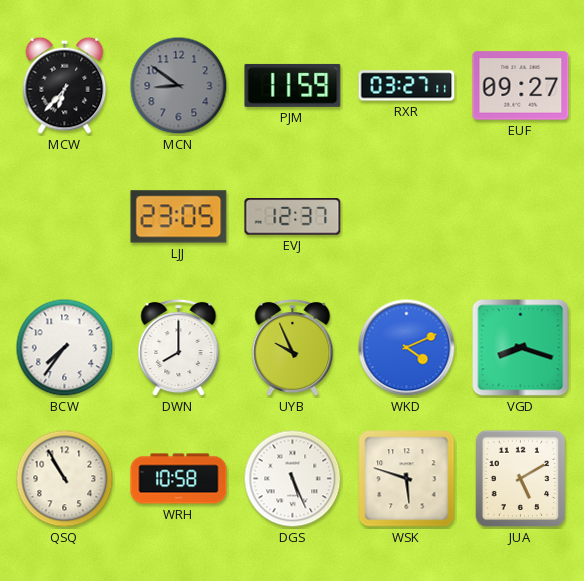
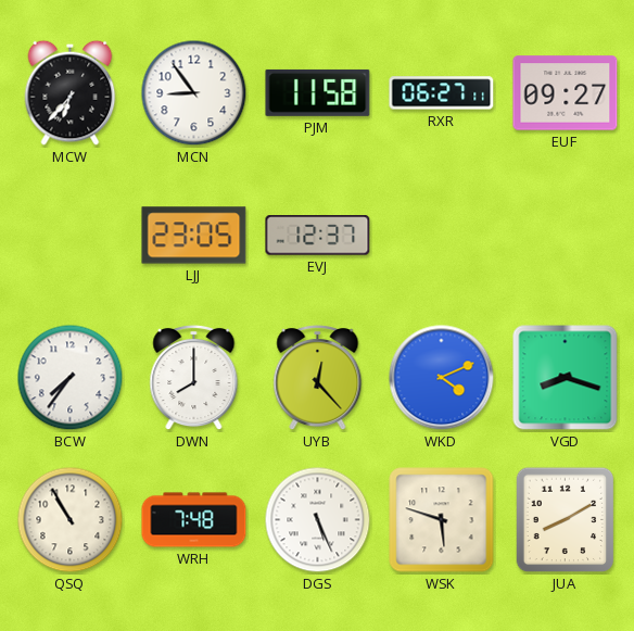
MCN: 8:51 -> 8:54 (194, 93)
MCN dial: grey -> white (194, 93)
PJM: 11:59 -> 11:58 (318, 92)
RXR: 03:27 -> 06:27 (442, 93)
UYB: 9:56 -> 12:23 (318, 378)
WRH: 10:58 -> 7:48 (194, 520)
JUA: 5:10 -> 8:10 (566, 520)
